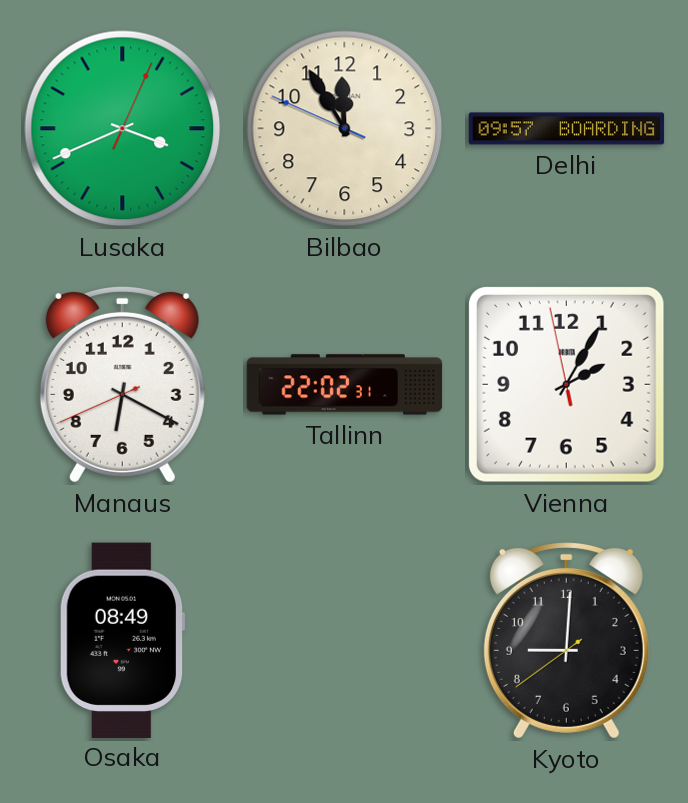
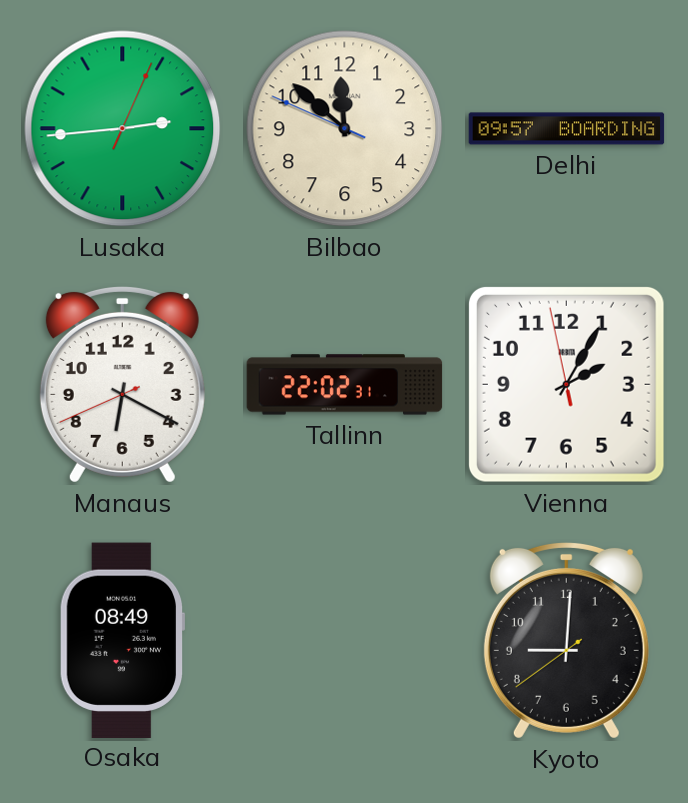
Lusaka: 3:41 -> 2:44 (123, 129)
Bilbao: 11:54 -> 11:51 (345, 129)
